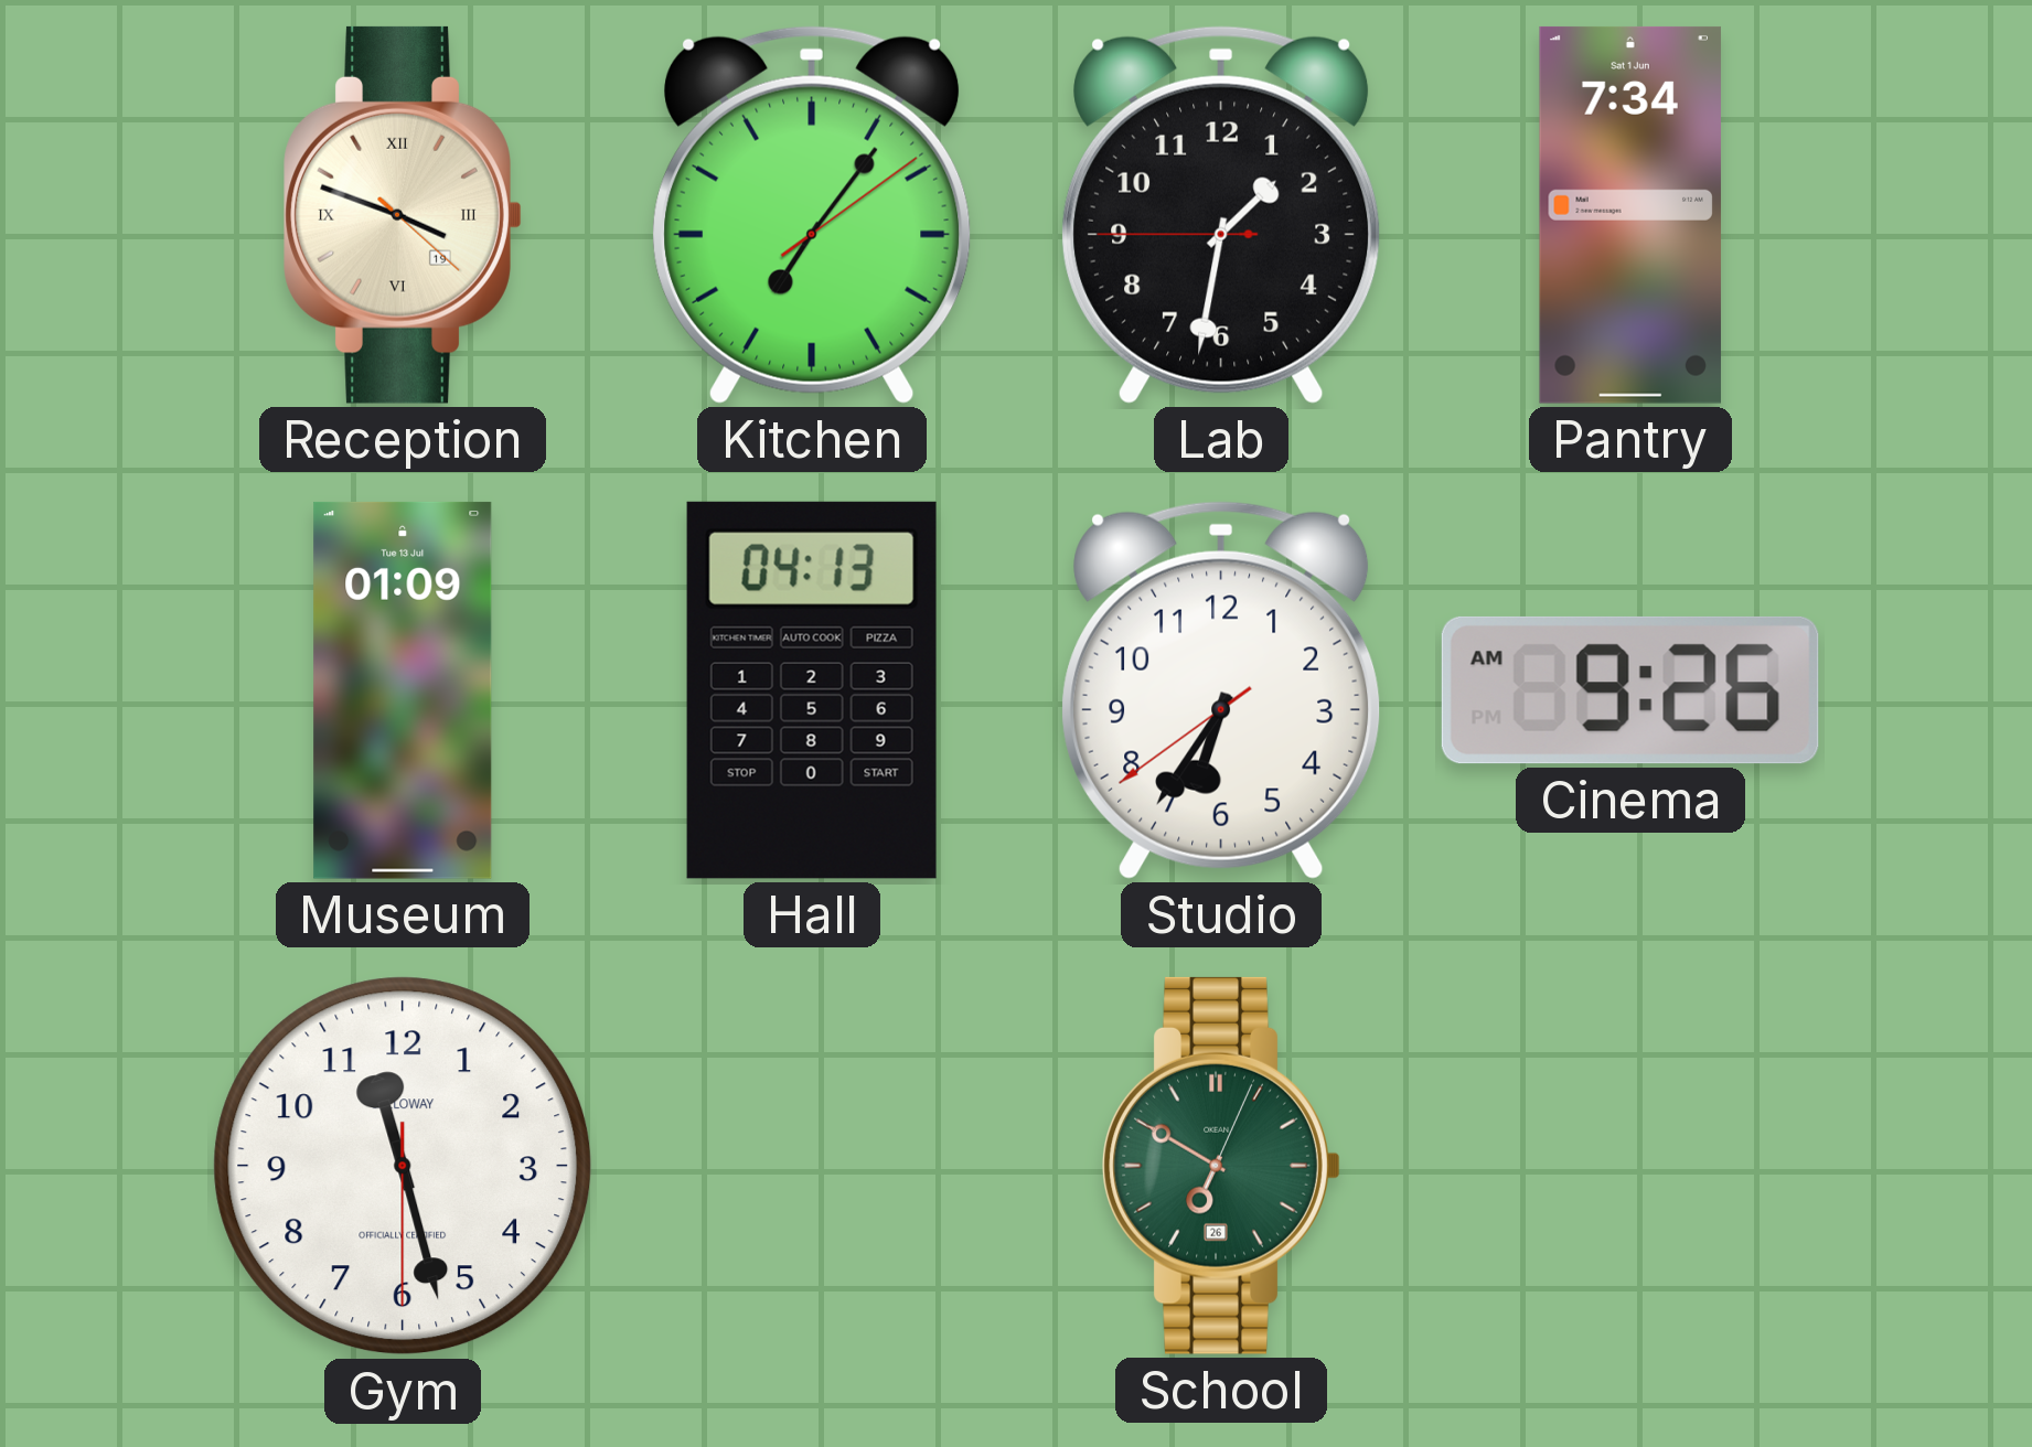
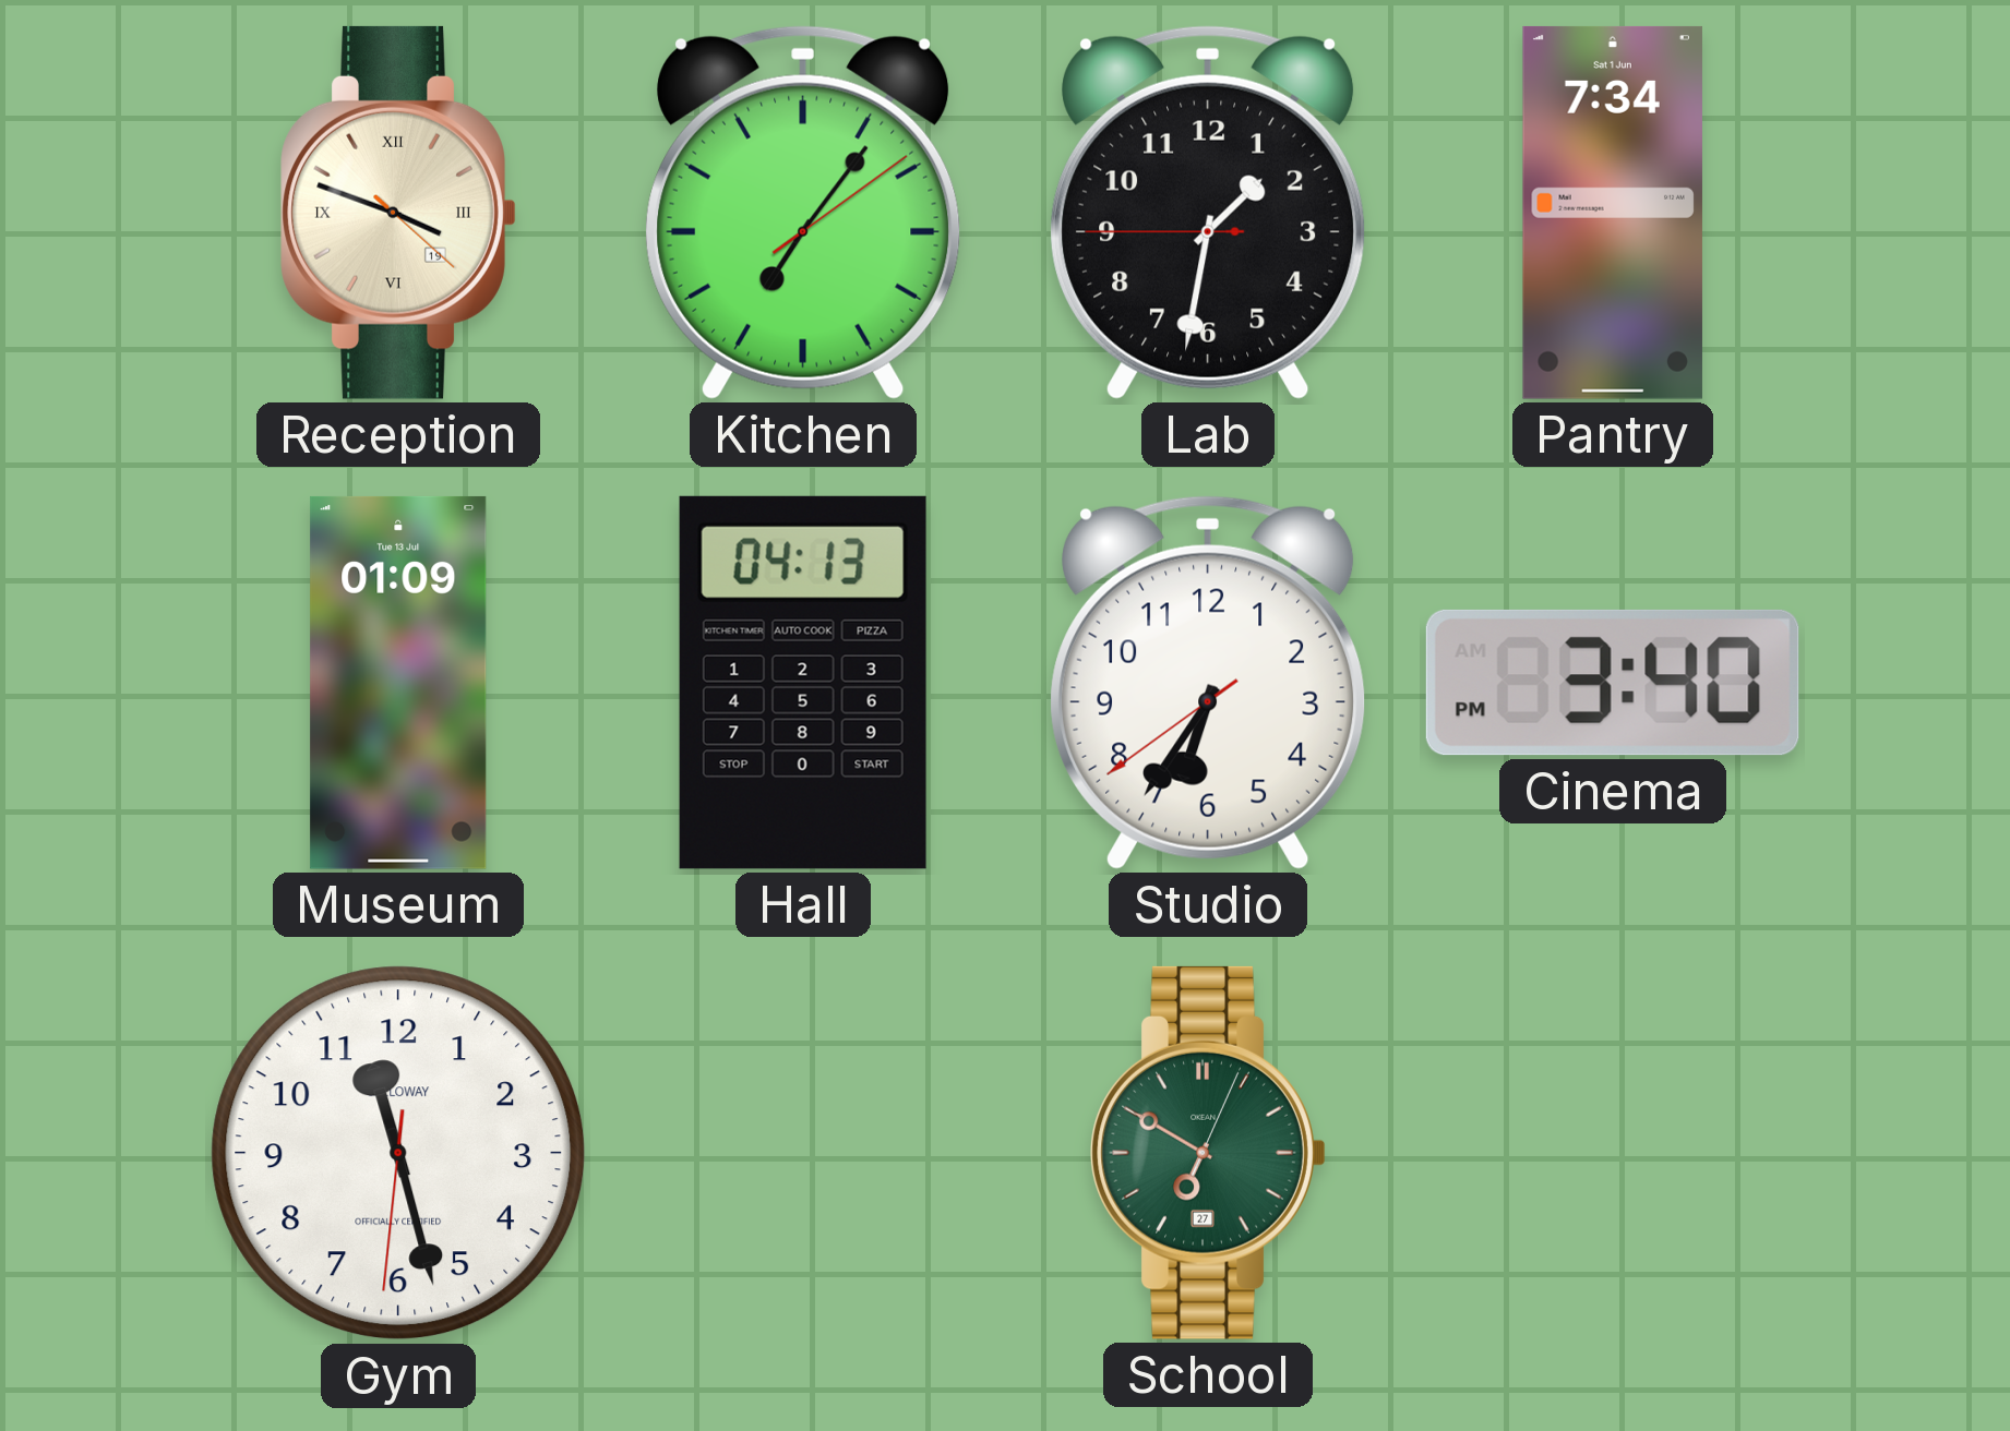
Cinema: 9:26 -> 3:40 (1613, 683)
Gym: 11:27:30 -> 11:27:31 (398, 1153)
School date: 26 -> 27 (1208, 1153)
